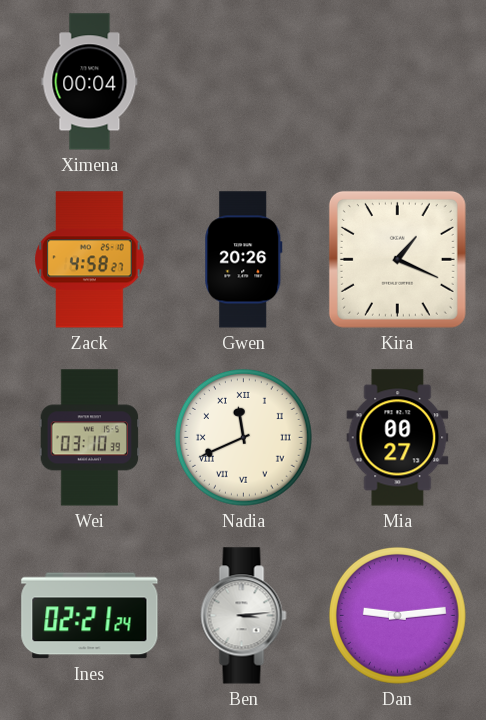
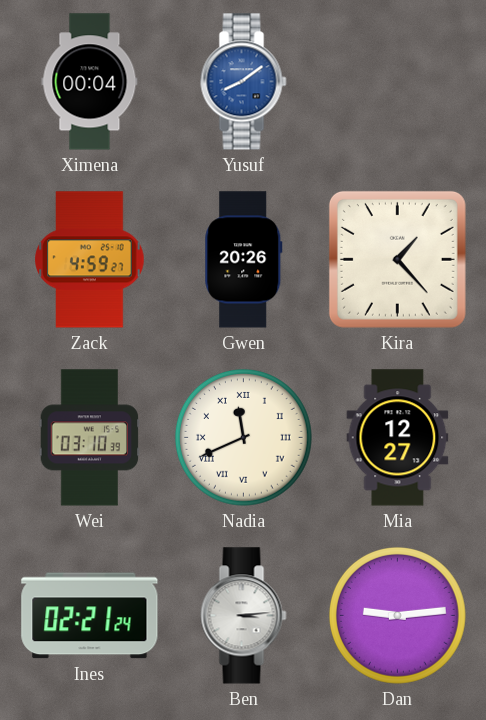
Yusuf: none -> 8:09 (244, 82)
Zack: 4:58 -> 4:59 (90, 260)
Kira: 1:19 -> 1:23 (397, 259)
Mia: 00:27 -> 12:27 (398, 438)
